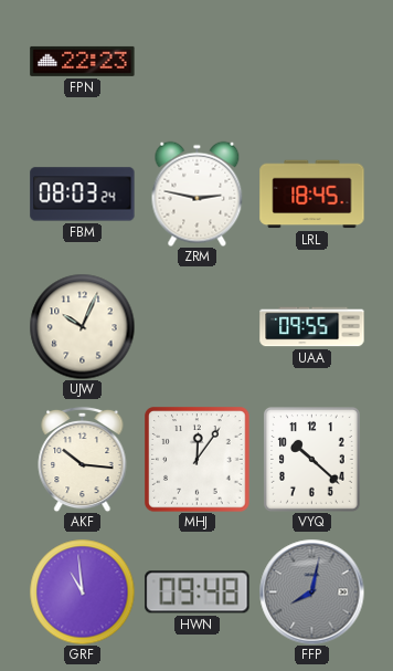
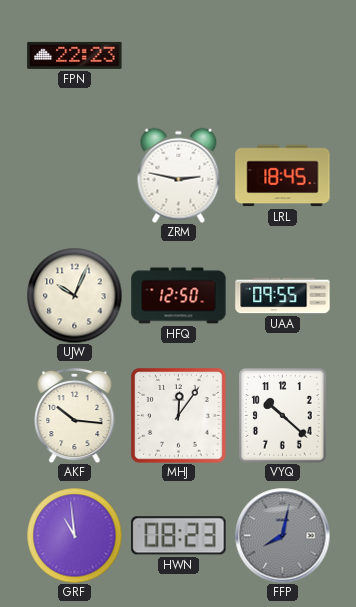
FBM: 08:03 -> none (83, 195)
HFQ: none -> 12:50 (179, 296)
HWN: 09:48 -> 08:23 (179, 536)
